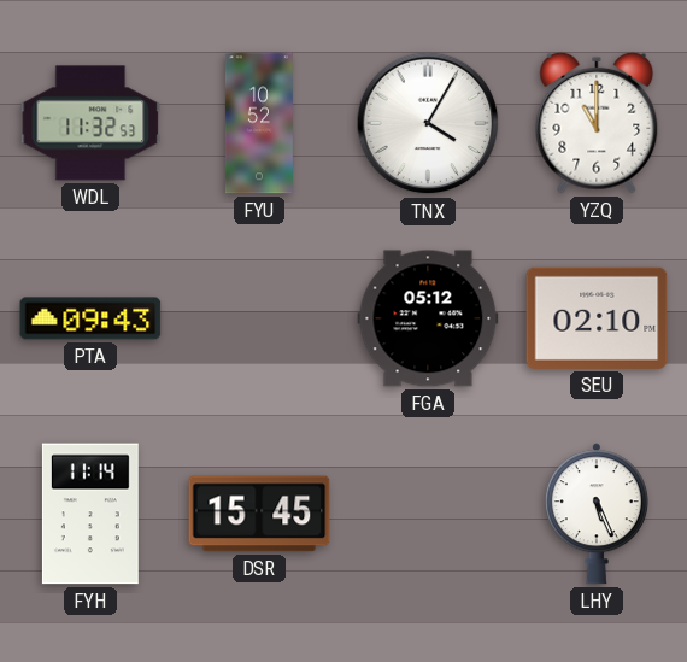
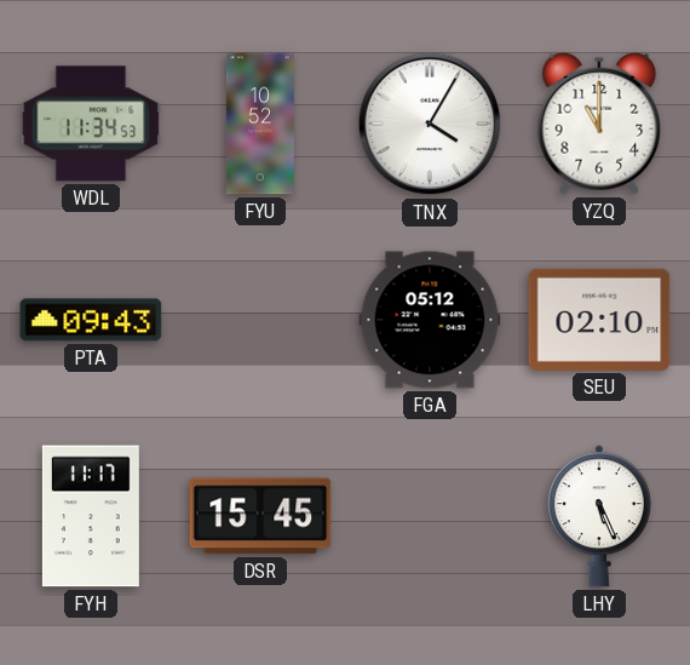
WDL: 11:32 -> 11:34 (91, 124)
FYH: 11:14 -> 11:17 (91, 516)
